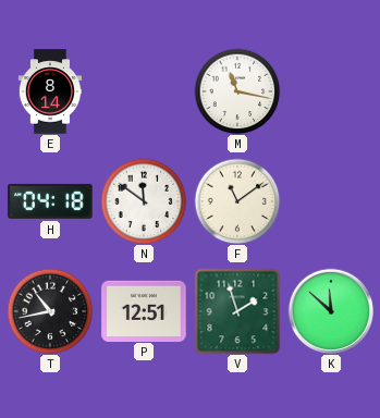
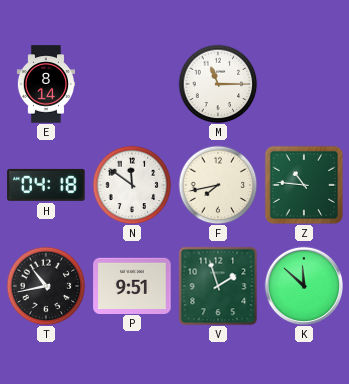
M: 11:17 -> 11:15 (218, 84)
F: 11:09 -> 7:43 (218, 185)
Z: none -> 10:46 (304, 185)
P: 12:51 -> 9:51 (132, 285)
